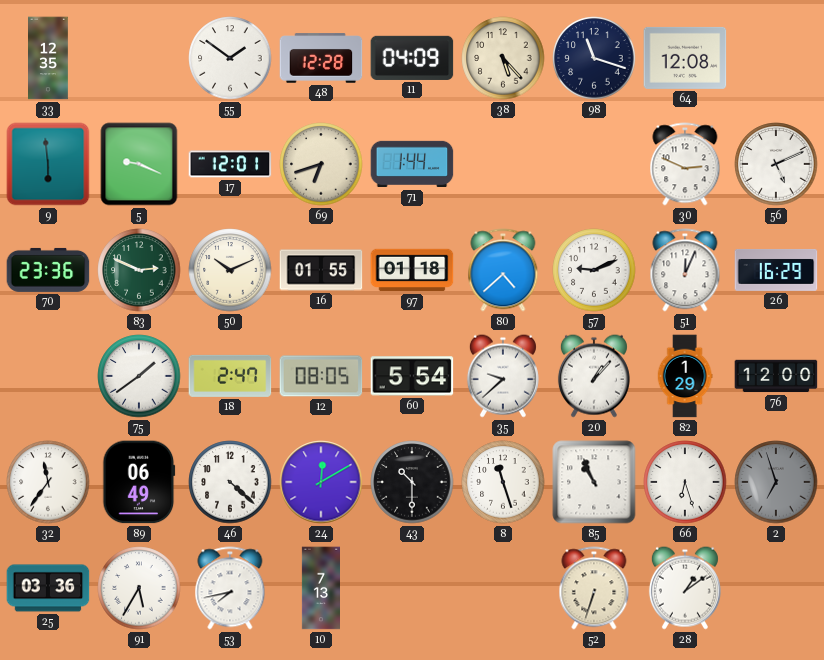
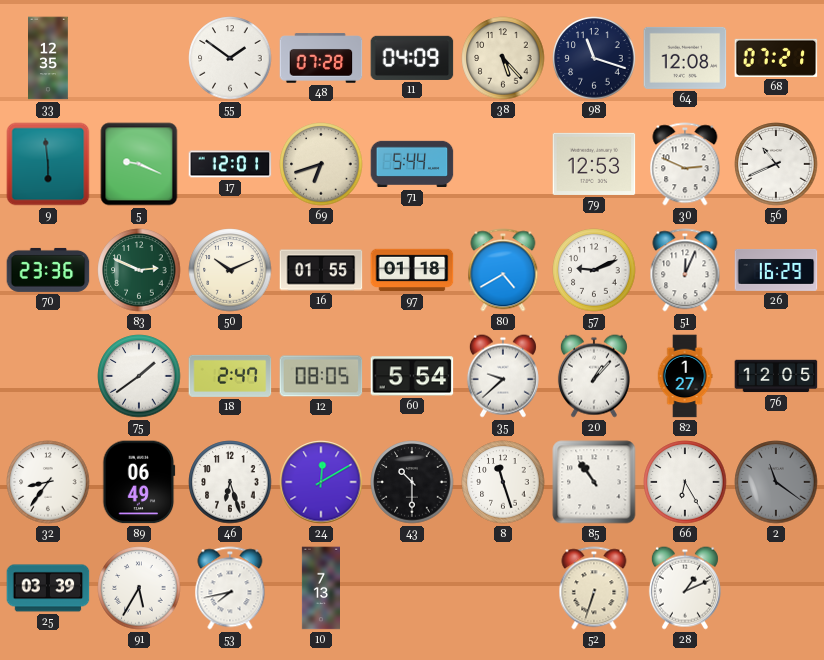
48: 12:28 -> 07:28 (321, 58)
68: none -> 07:21 (776, 58)
71: 1:44 -> 5:44 (412, 164)
79: none -> 12:53 (594, 164)
56: 5:11 -> 10:41 (776, 164)
80: 4:38 -> 4:40 (503, 270)
82: 1:29 -> 1:27 (685, 376)
76: 12:00 -> 12:05 (776, 376)
32: 11:36 -> 8:36 (48, 482)
46: 4:22 -> 6:27 (230, 482)
85: 10:56 -> 10:54 (594, 482)
66: 6:27 -> 6:25 (685, 482)
2: 6:57 -> 11:21 (776, 482)
25: 03:36 -> 03:39 (48, 588)
28: 1:09 -> 1:11 (685, 588)
